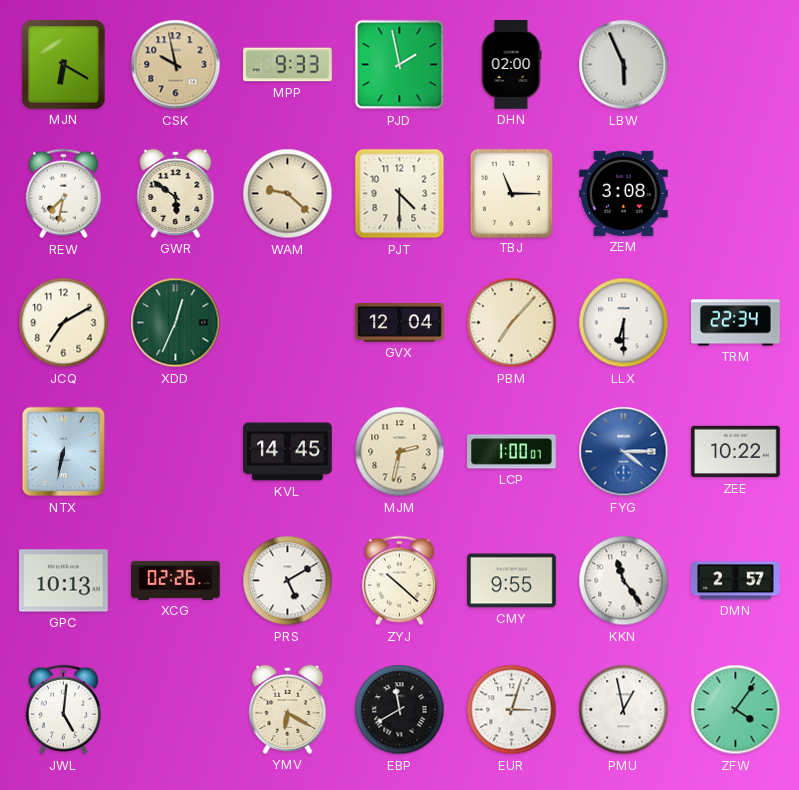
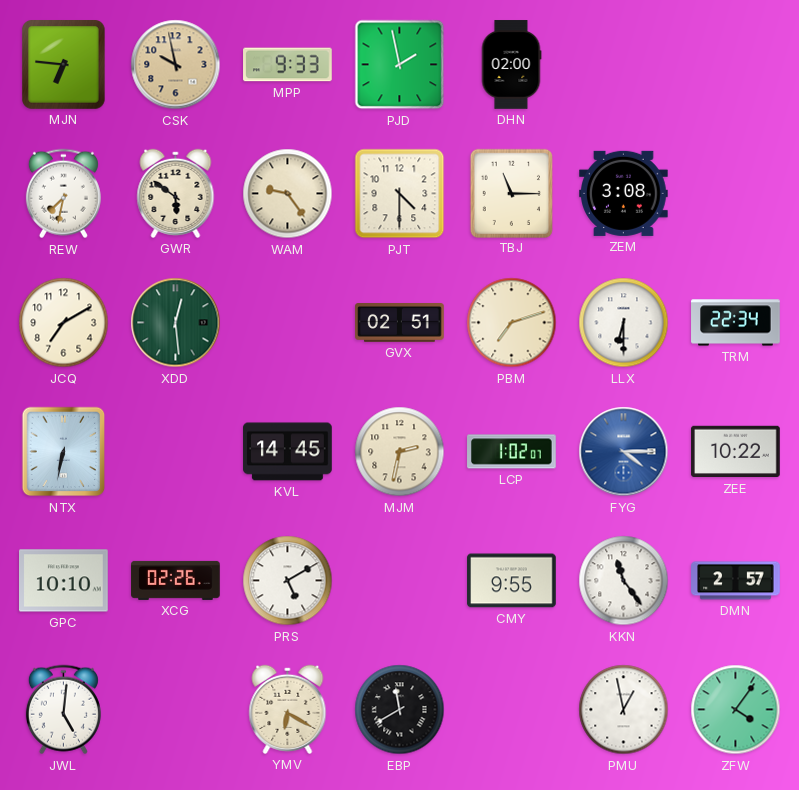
MJN: 6:20 -> 6:46 (64, 65)
LBW: 5:56 -> none (624, 65)
WAM: 9:22 -> 9:24 (288, 194)
XDD: 12:34 -> 12:29 (176, 323)
GVX: 12:04 -> 02:51 (400, 323)
PBM: 7:07 -> 7:12 (512, 323)
LCP: 1:00 -> 1:02 (512, 452)
GPC: 10:13 -> 10:10 (64, 581)
ZYJ: 10:22 -> none (399, 581)
EUR: 3:03 -> none (512, 710)
